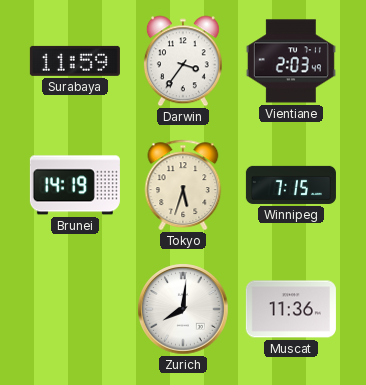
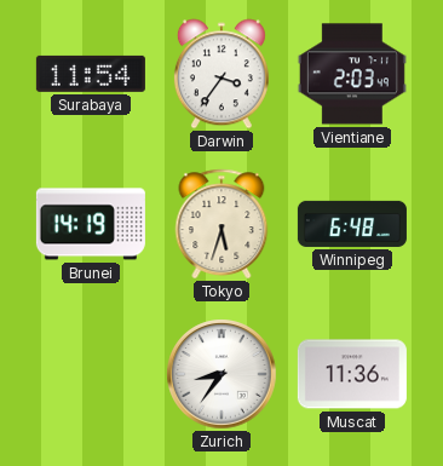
Surabaya: 11:59 -> 11:54 (91, 74)
Winnipeg: 7:15 -> 6:48 (352, 224)
Zurich: 8:01 -> 8:36 (221, 374)
